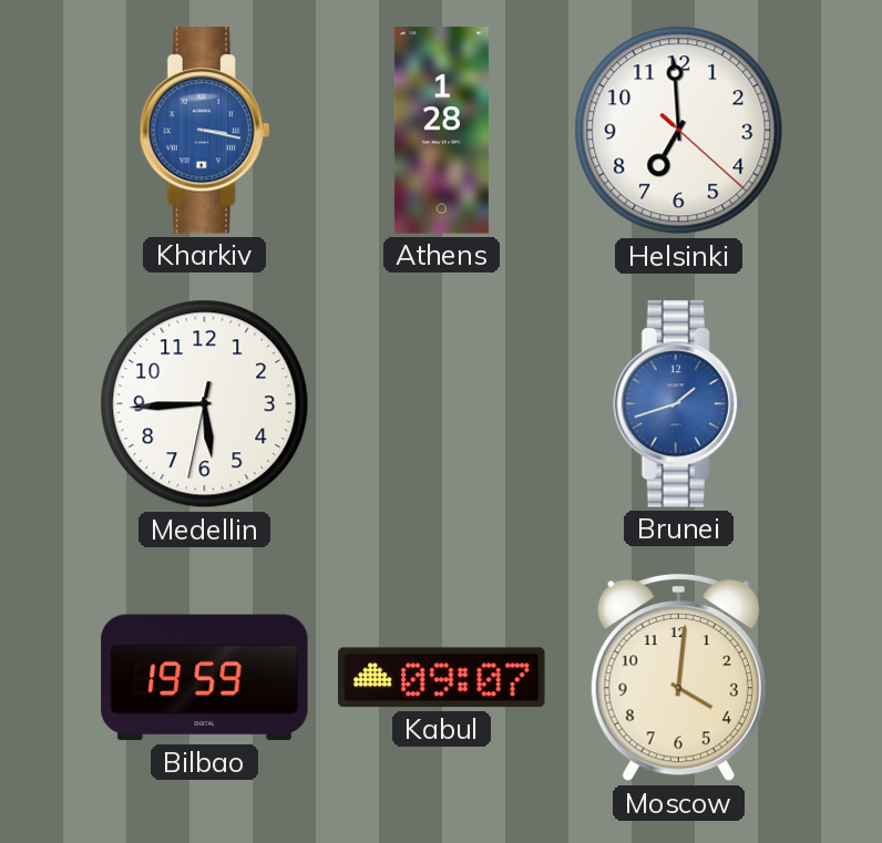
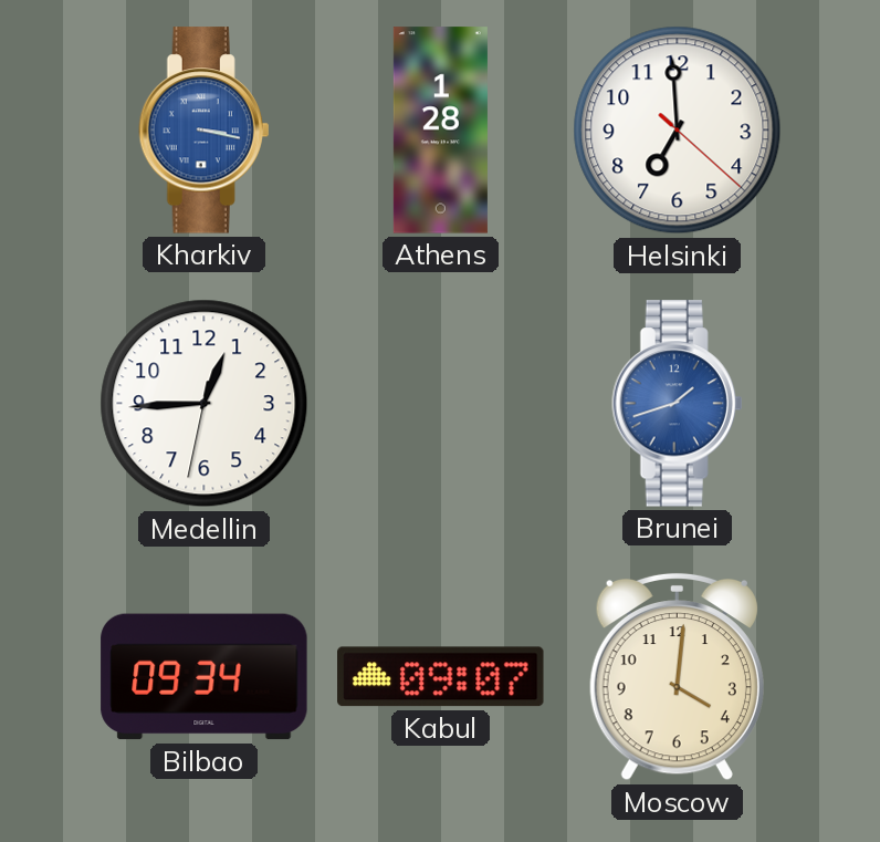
Medellin: 5:44 -> 12:44 (205, 404)
Bilbao: 19:59 -> 09:34 (205, 677)
